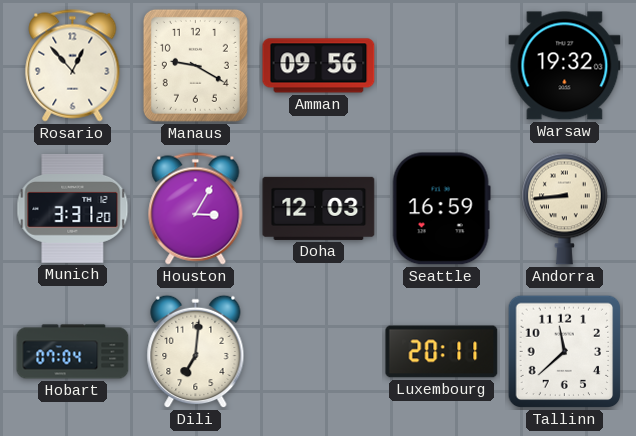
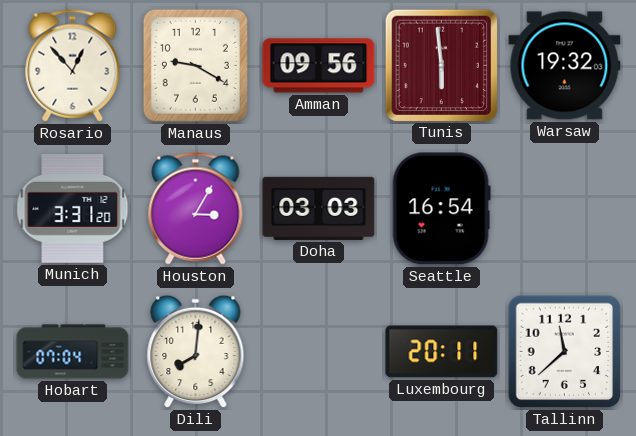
Tunis: none -> 5:59 (441, 65)
Doha: 12:03 -> 03:03 (319, 208)
Seattle: 16:59 -> 16:54 (441, 209)
Andorra: 8:44 -> none (565, 208)
Dili: 7:01 -> 8:01 (196, 352)
